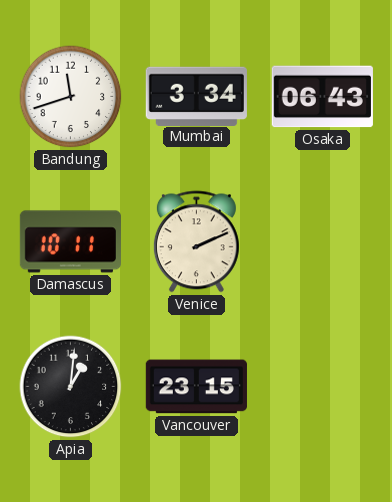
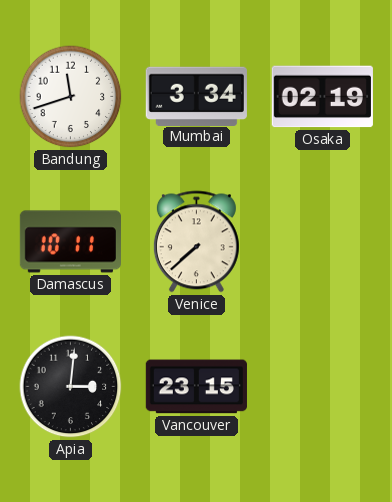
Osaka: 06:43 -> 02:19 (322, 97)
Venice: 2:11 -> 7:38 (196, 242)
Apia: 1:01 -> 3:01 (71, 387)
